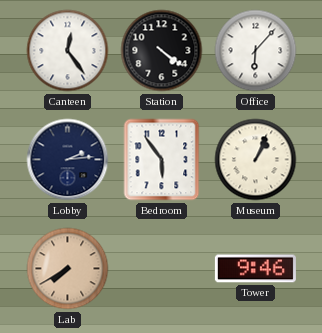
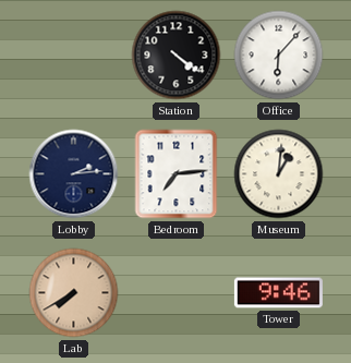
Canteen: 12:24 -> none (68, 51)
Bedroom: 5:54 -> 7:14 (177, 174)
Museum: 1:04 -> 1:01 (279, 174)
